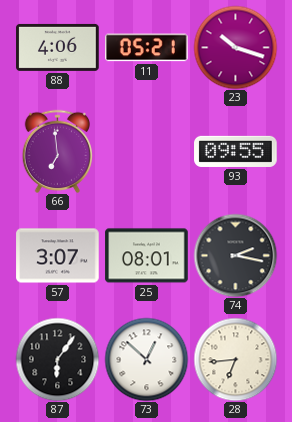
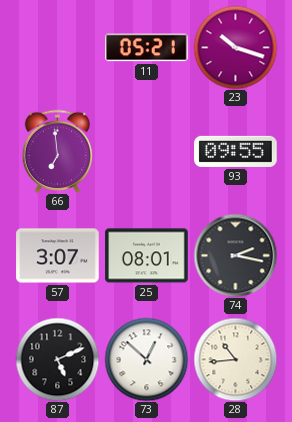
88: 4:06 -> none (58, 47)
87: 6:06 -> 5:11 (57, 359)
28: 6:44 -> 10:44 (235, 359)
